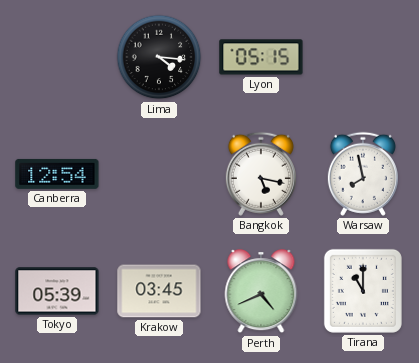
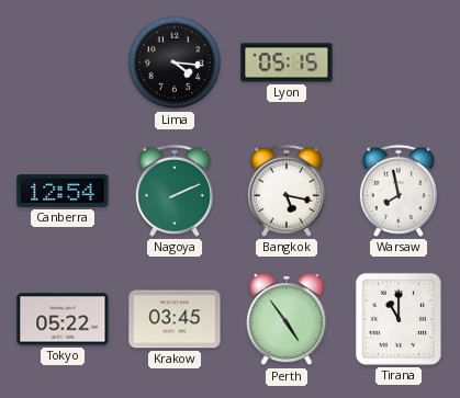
Nagoya: none -> 2:11 (175, 191)
Tokyo: 05:39 -> 05:22 (63, 319)
Perth: 4:41 -> 4:54 (287, 320)
